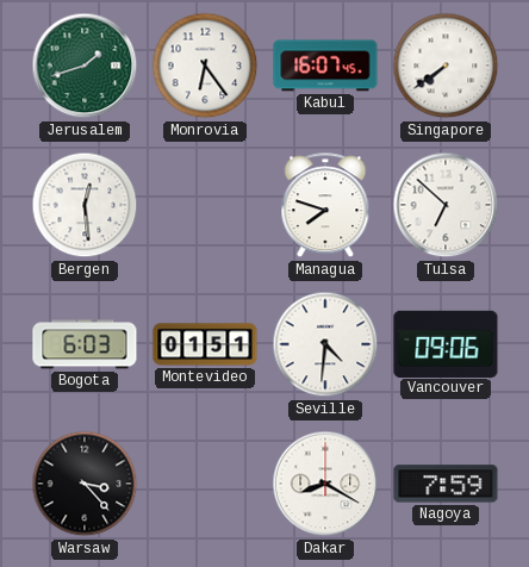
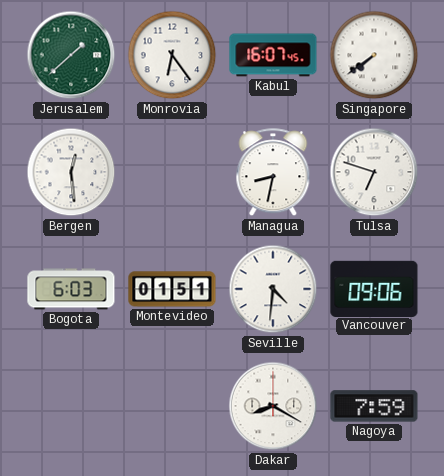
Jerusalem: 1:42 -> 1:38 (71, 55)
Managua: 7:48 -> 8:32 (273, 173)
Tulsa: 6:52 -> 6:48 (374, 172)
Warsaw: 3:23 -> none (85, 484)
